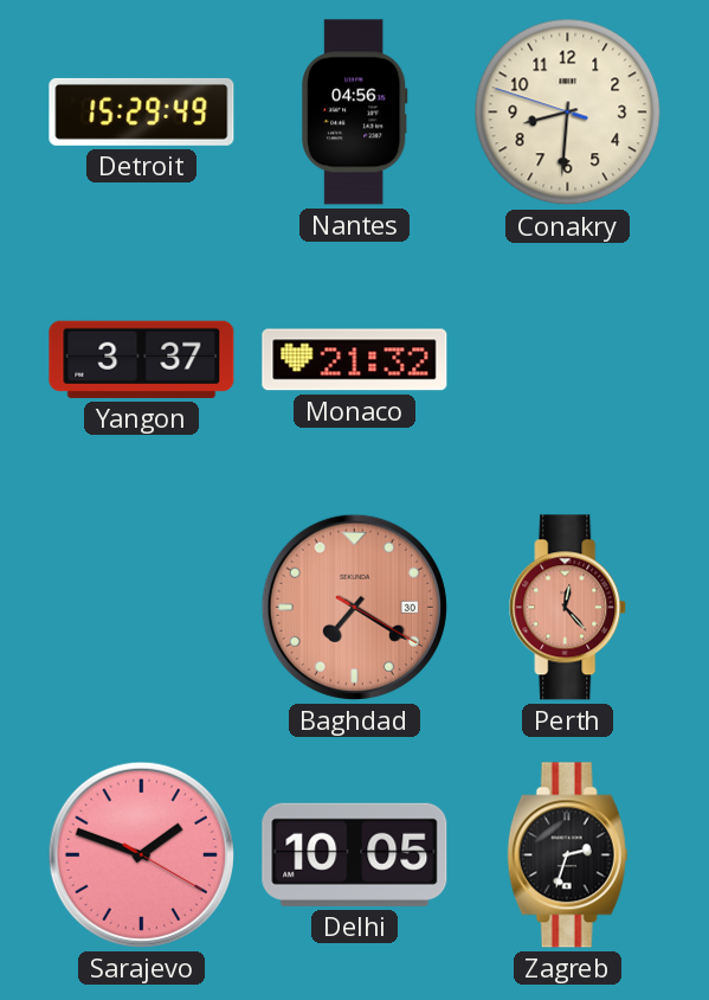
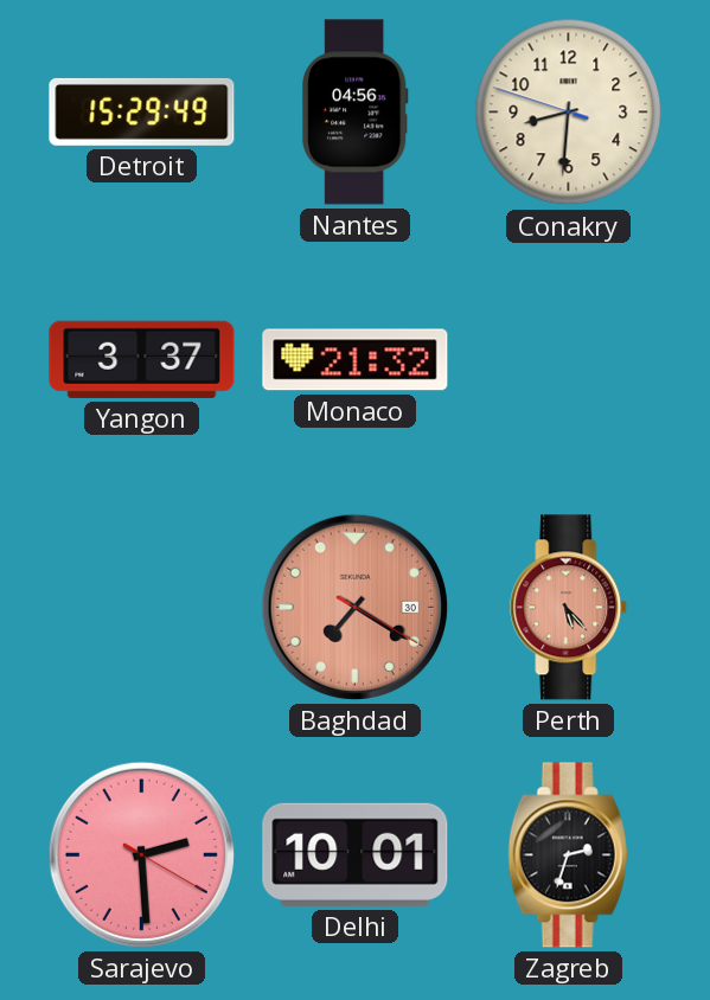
Perth: 12:23 -> 5:23 (569, 608)
Sarajevo: 1:48 -> 2:29 (141, 854)
Delhi: 10:05 -> 10:01 (356, 854)
